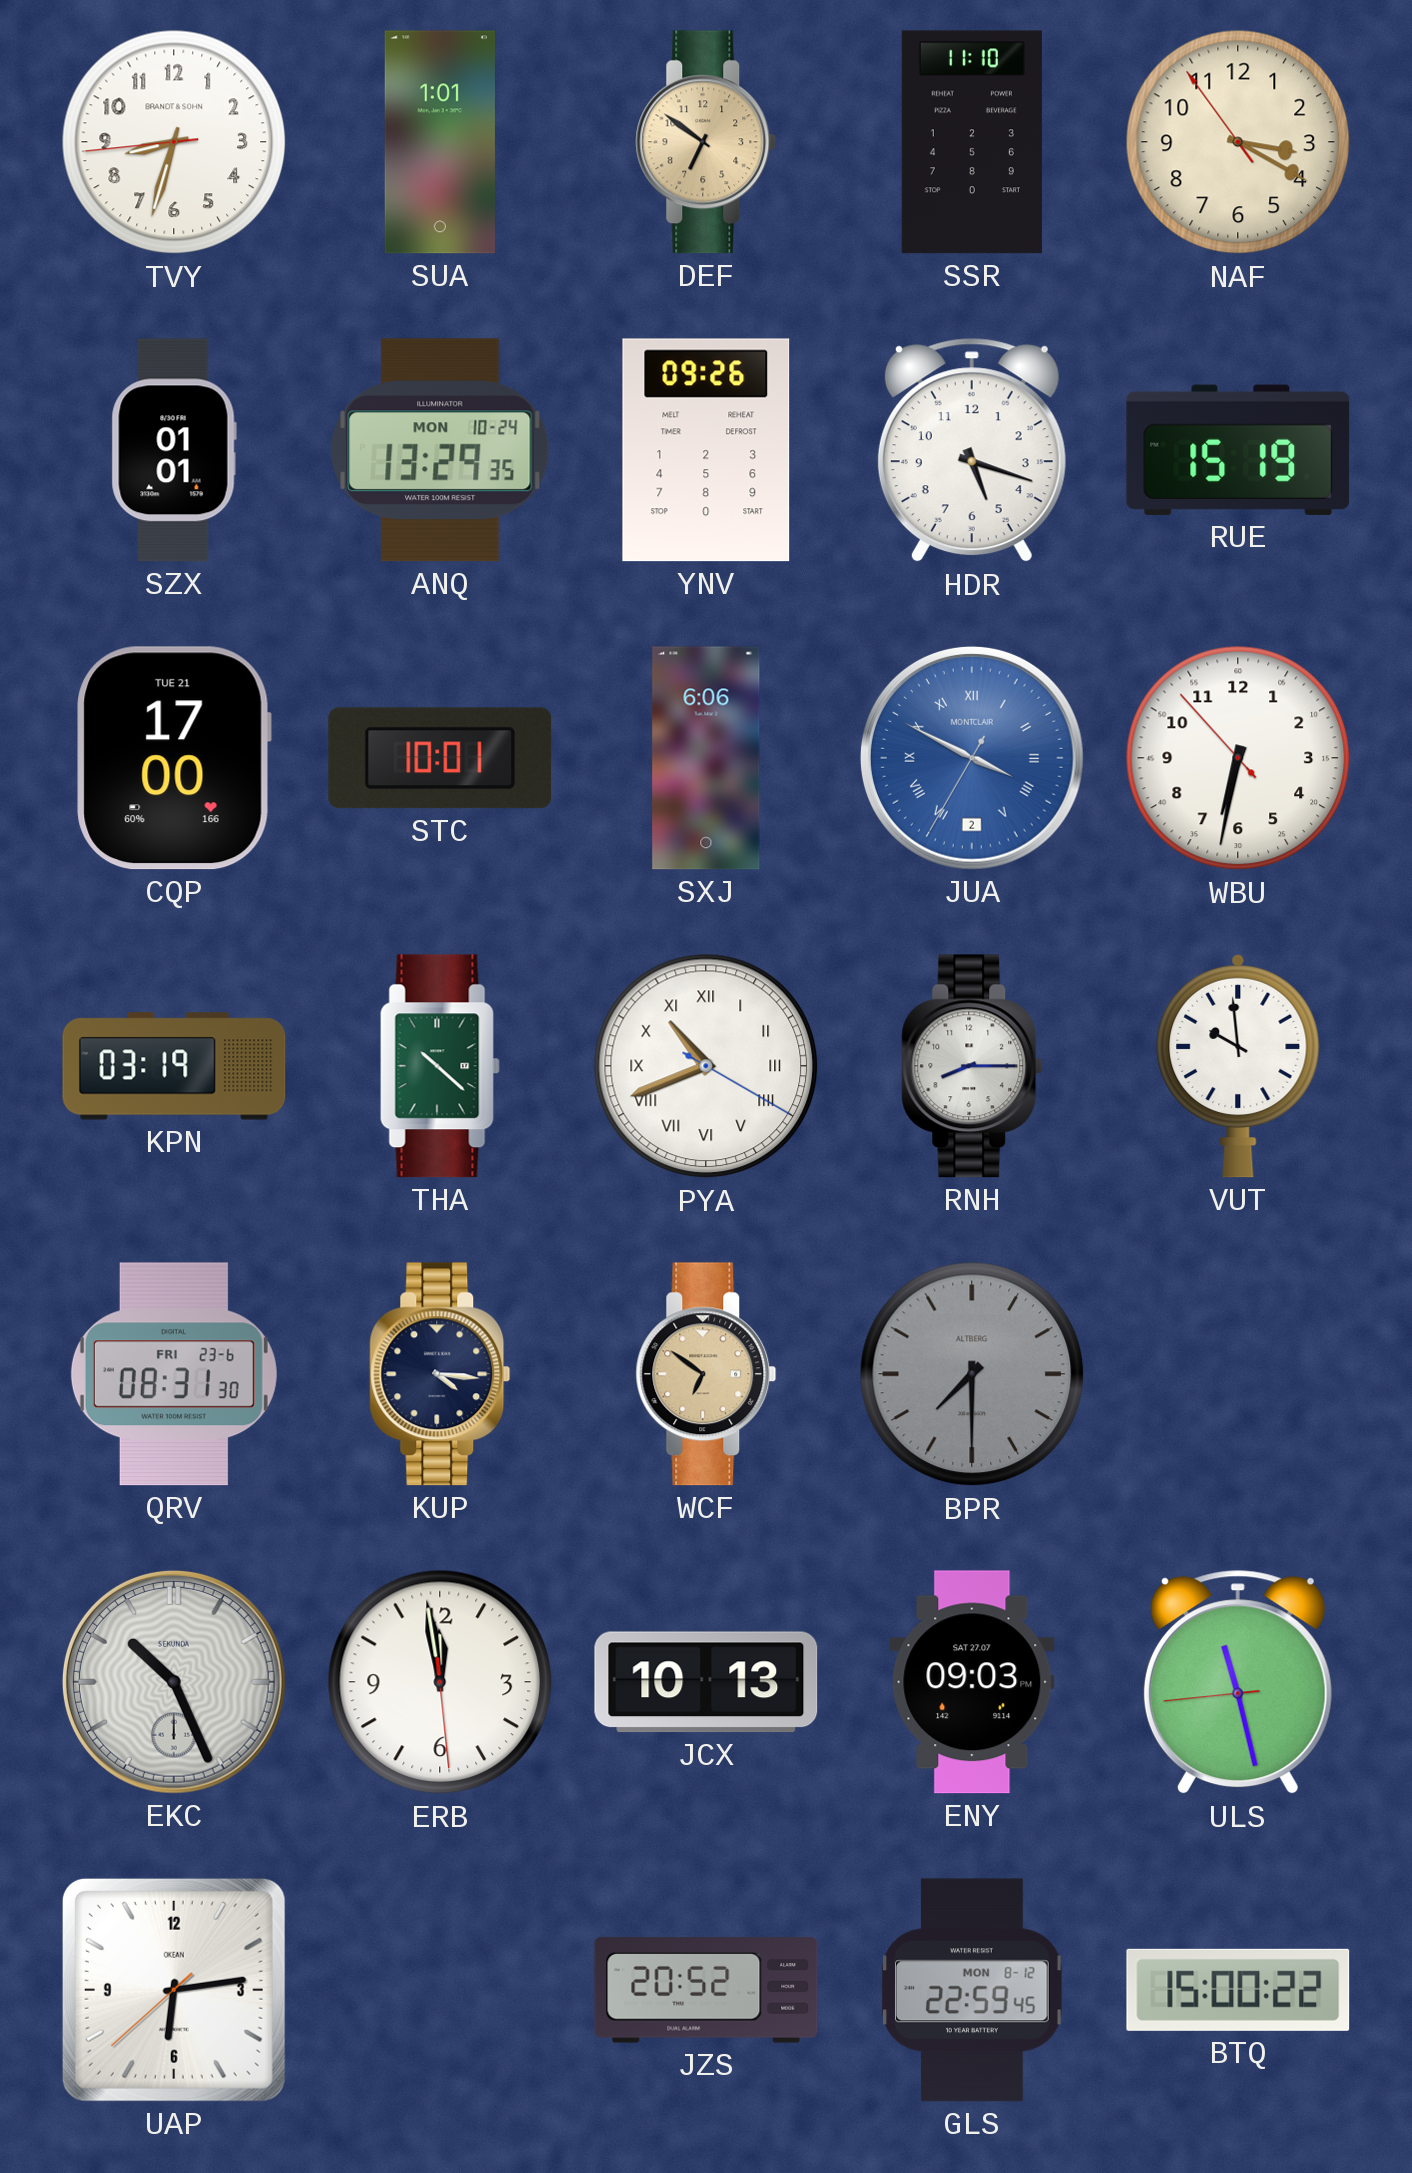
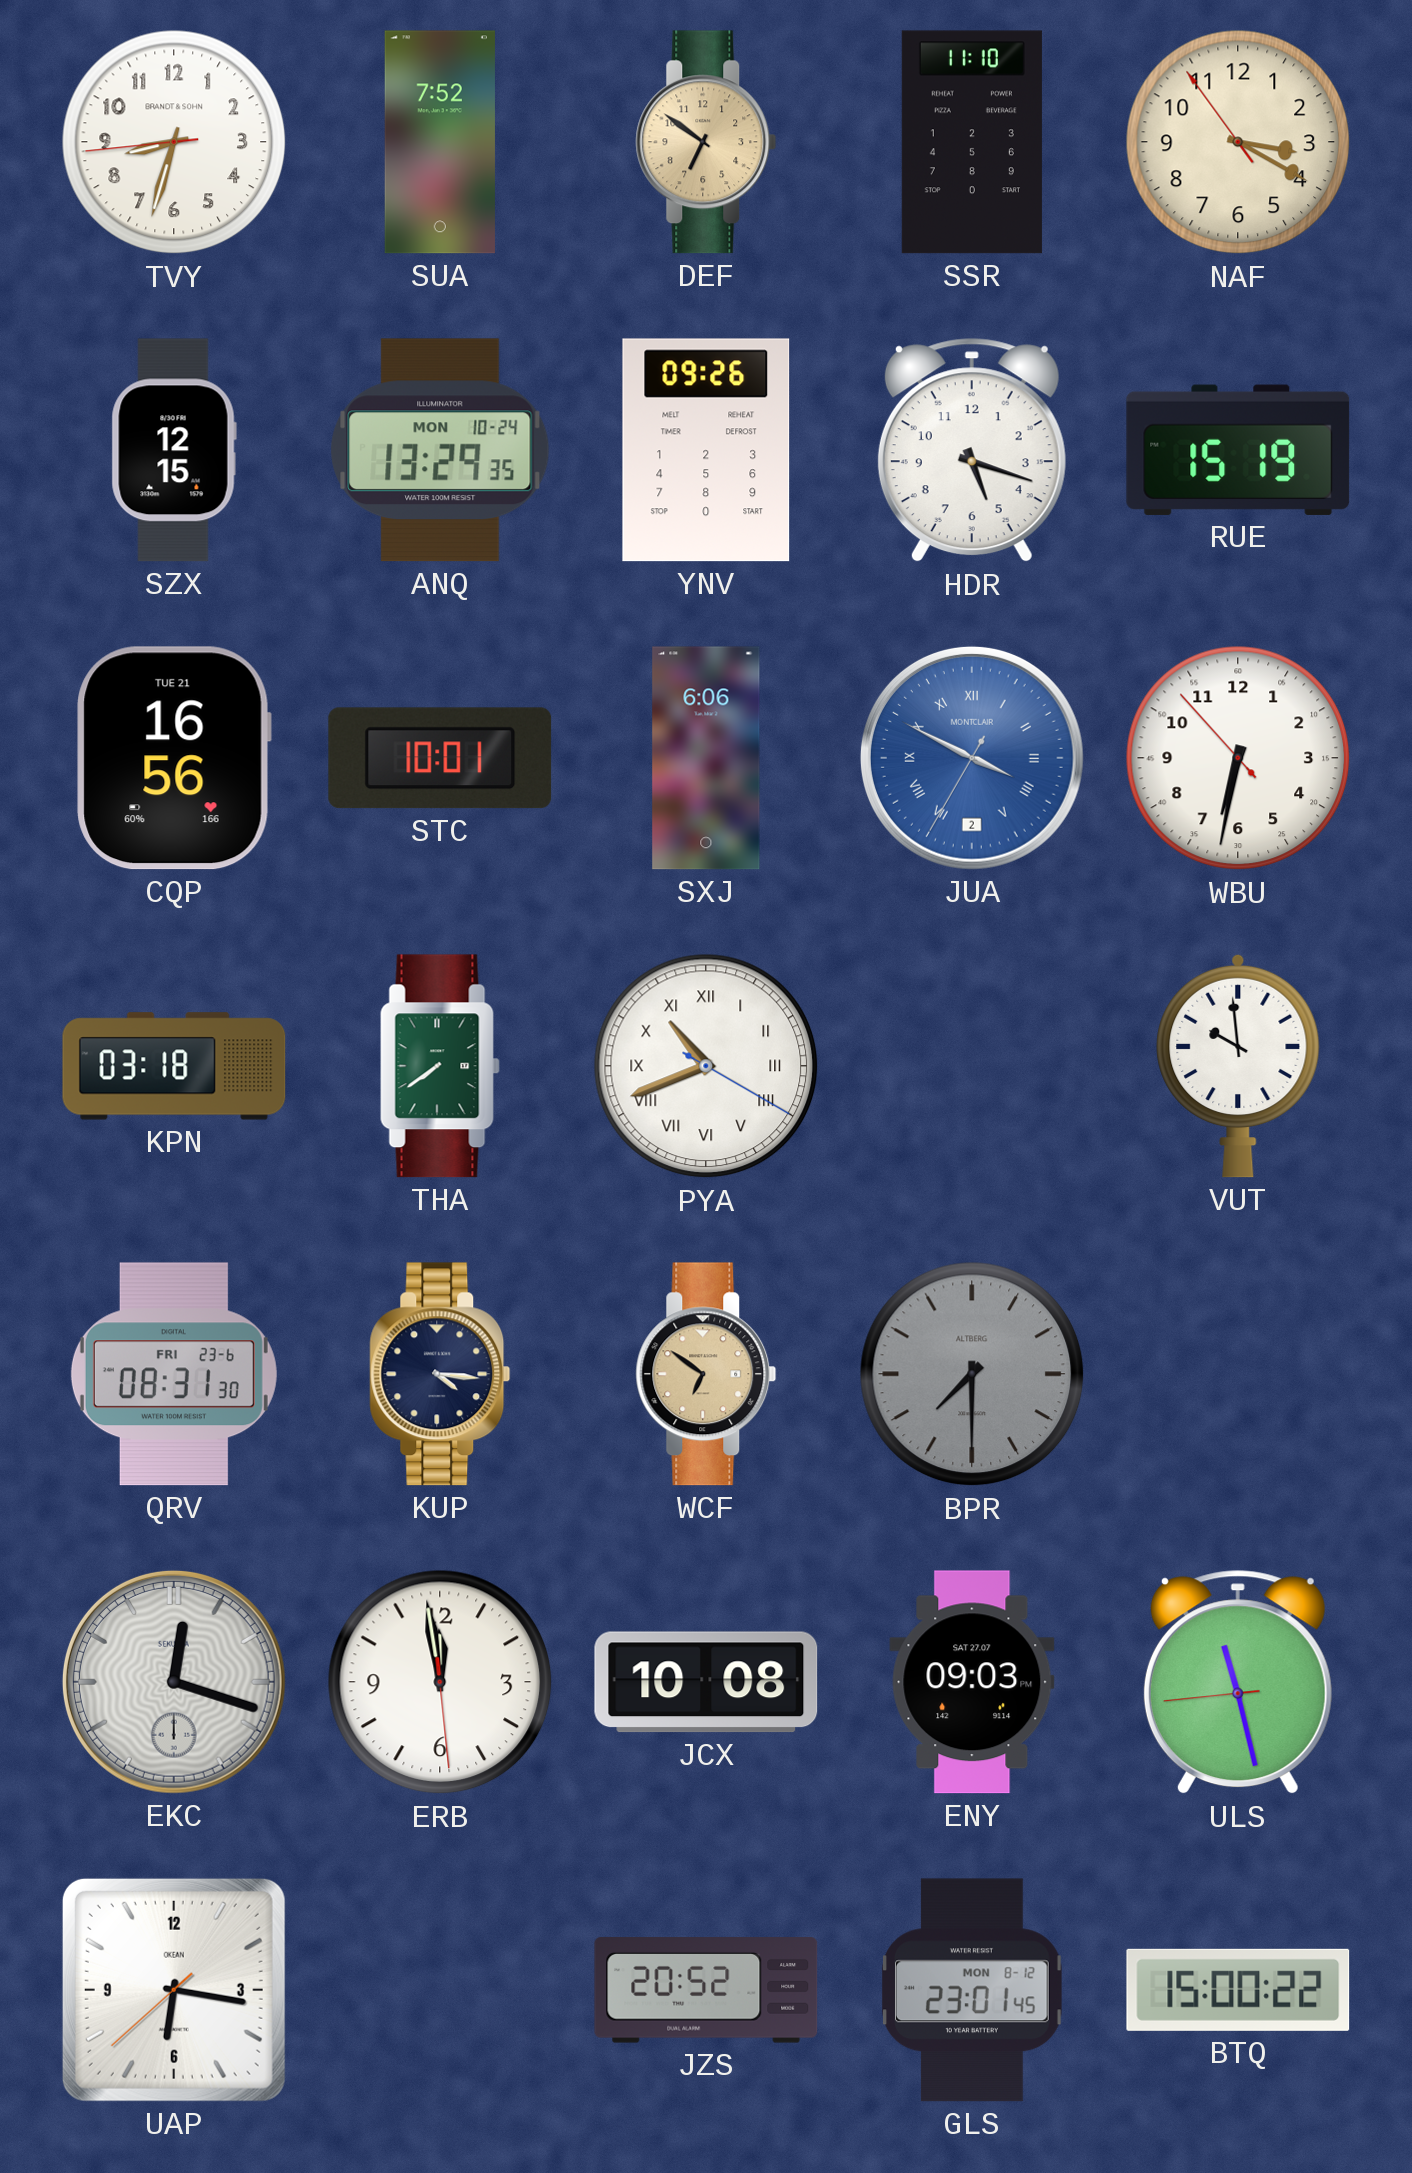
SUA: 1:01 -> 7:52 (440, 142)
SZX: 01:01 -> 12:15 (174, 450)
CQP: 17:00 -> 16:56 (174, 758)
KPN: 03:19 -> 03:18 (174, 1066)
THA: 10:22 -> 7:39 (440, 1066)
RNH: 8:15 -> none (972, 1066)
EKC: 10:26 -> 12:18 (174, 1682)
JCX: 10:13 -> 10:08 (706, 1682)
UAP: 6:13 -> 6:16 (174, 1990)
GLS: 22:59 -> 23:01 (973, 1990)
